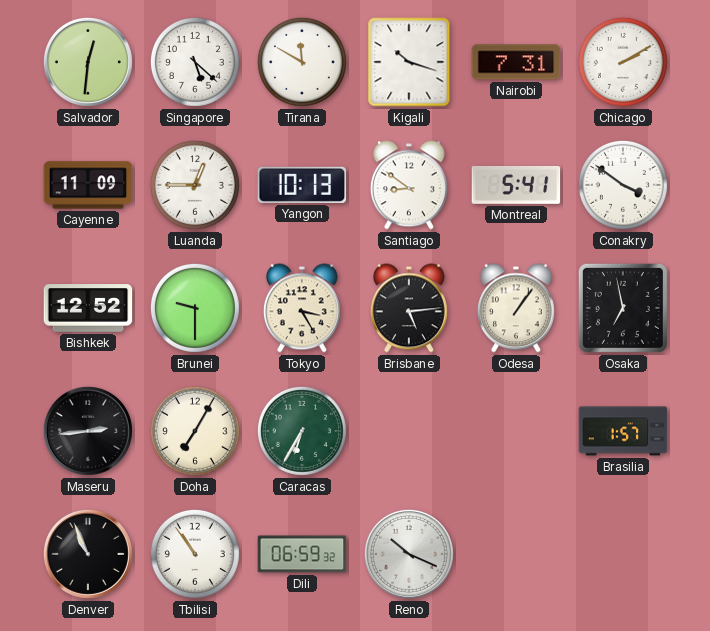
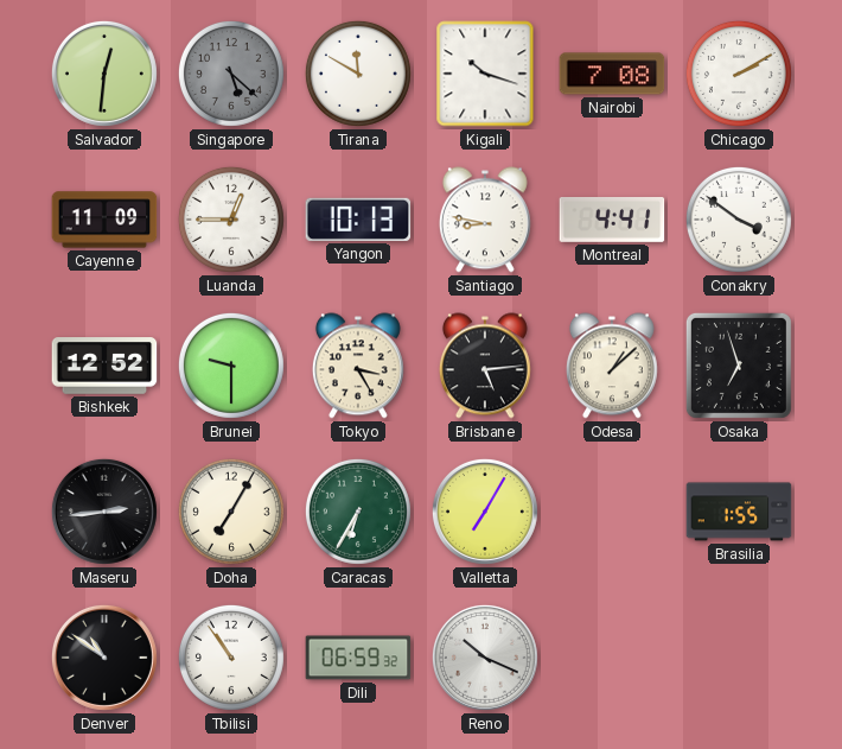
Singapore dial: white -> grey (231, 74)
Nairobi: 7:31 -> 7:08 (612, 74)
Santiago: 8:51 -> 8:47 (485, 220)
Montreal: 5:41 -> 4:41 (612, 220)
Odesa: 1:06 -> 1:08 (612, 366)
Osaka: 6:58 -> 6:57 (739, 366)
Valletta: none -> 7:05 (485, 512)
Brasilia: 1:57 -> 1:55 (739, 512)
Denver: 10:56 -> 10:51 (104, 658)
